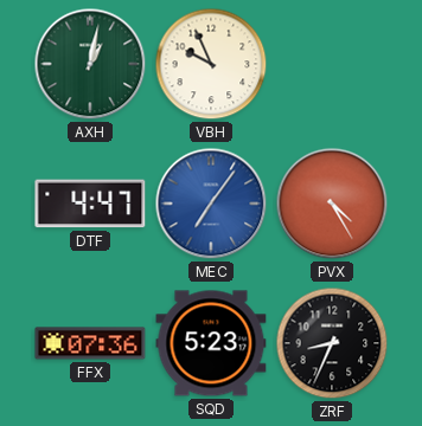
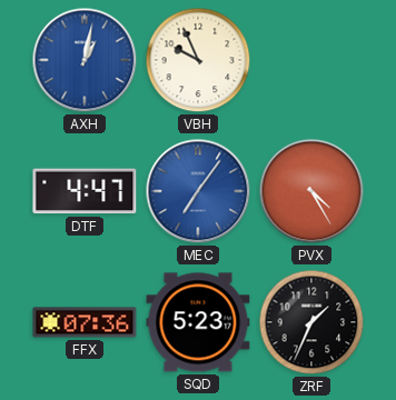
AXH dial: green -> blue (85, 60)
ZRF: 8:34 -> 1:34 (311, 322)
